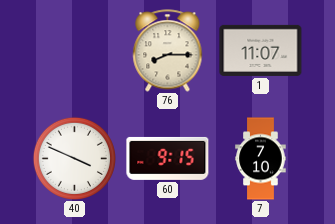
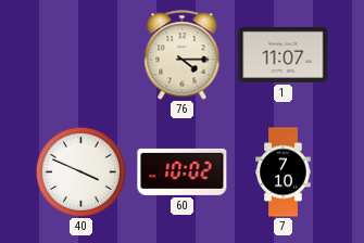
76: 8:15 -> 4:15 (183, 55)
60: 9:15 -> 10:02 (183, 171)
